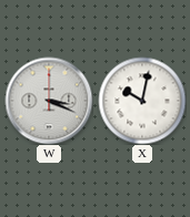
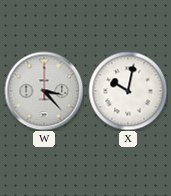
W: 3:19 -> 3:23 (44, 91)
